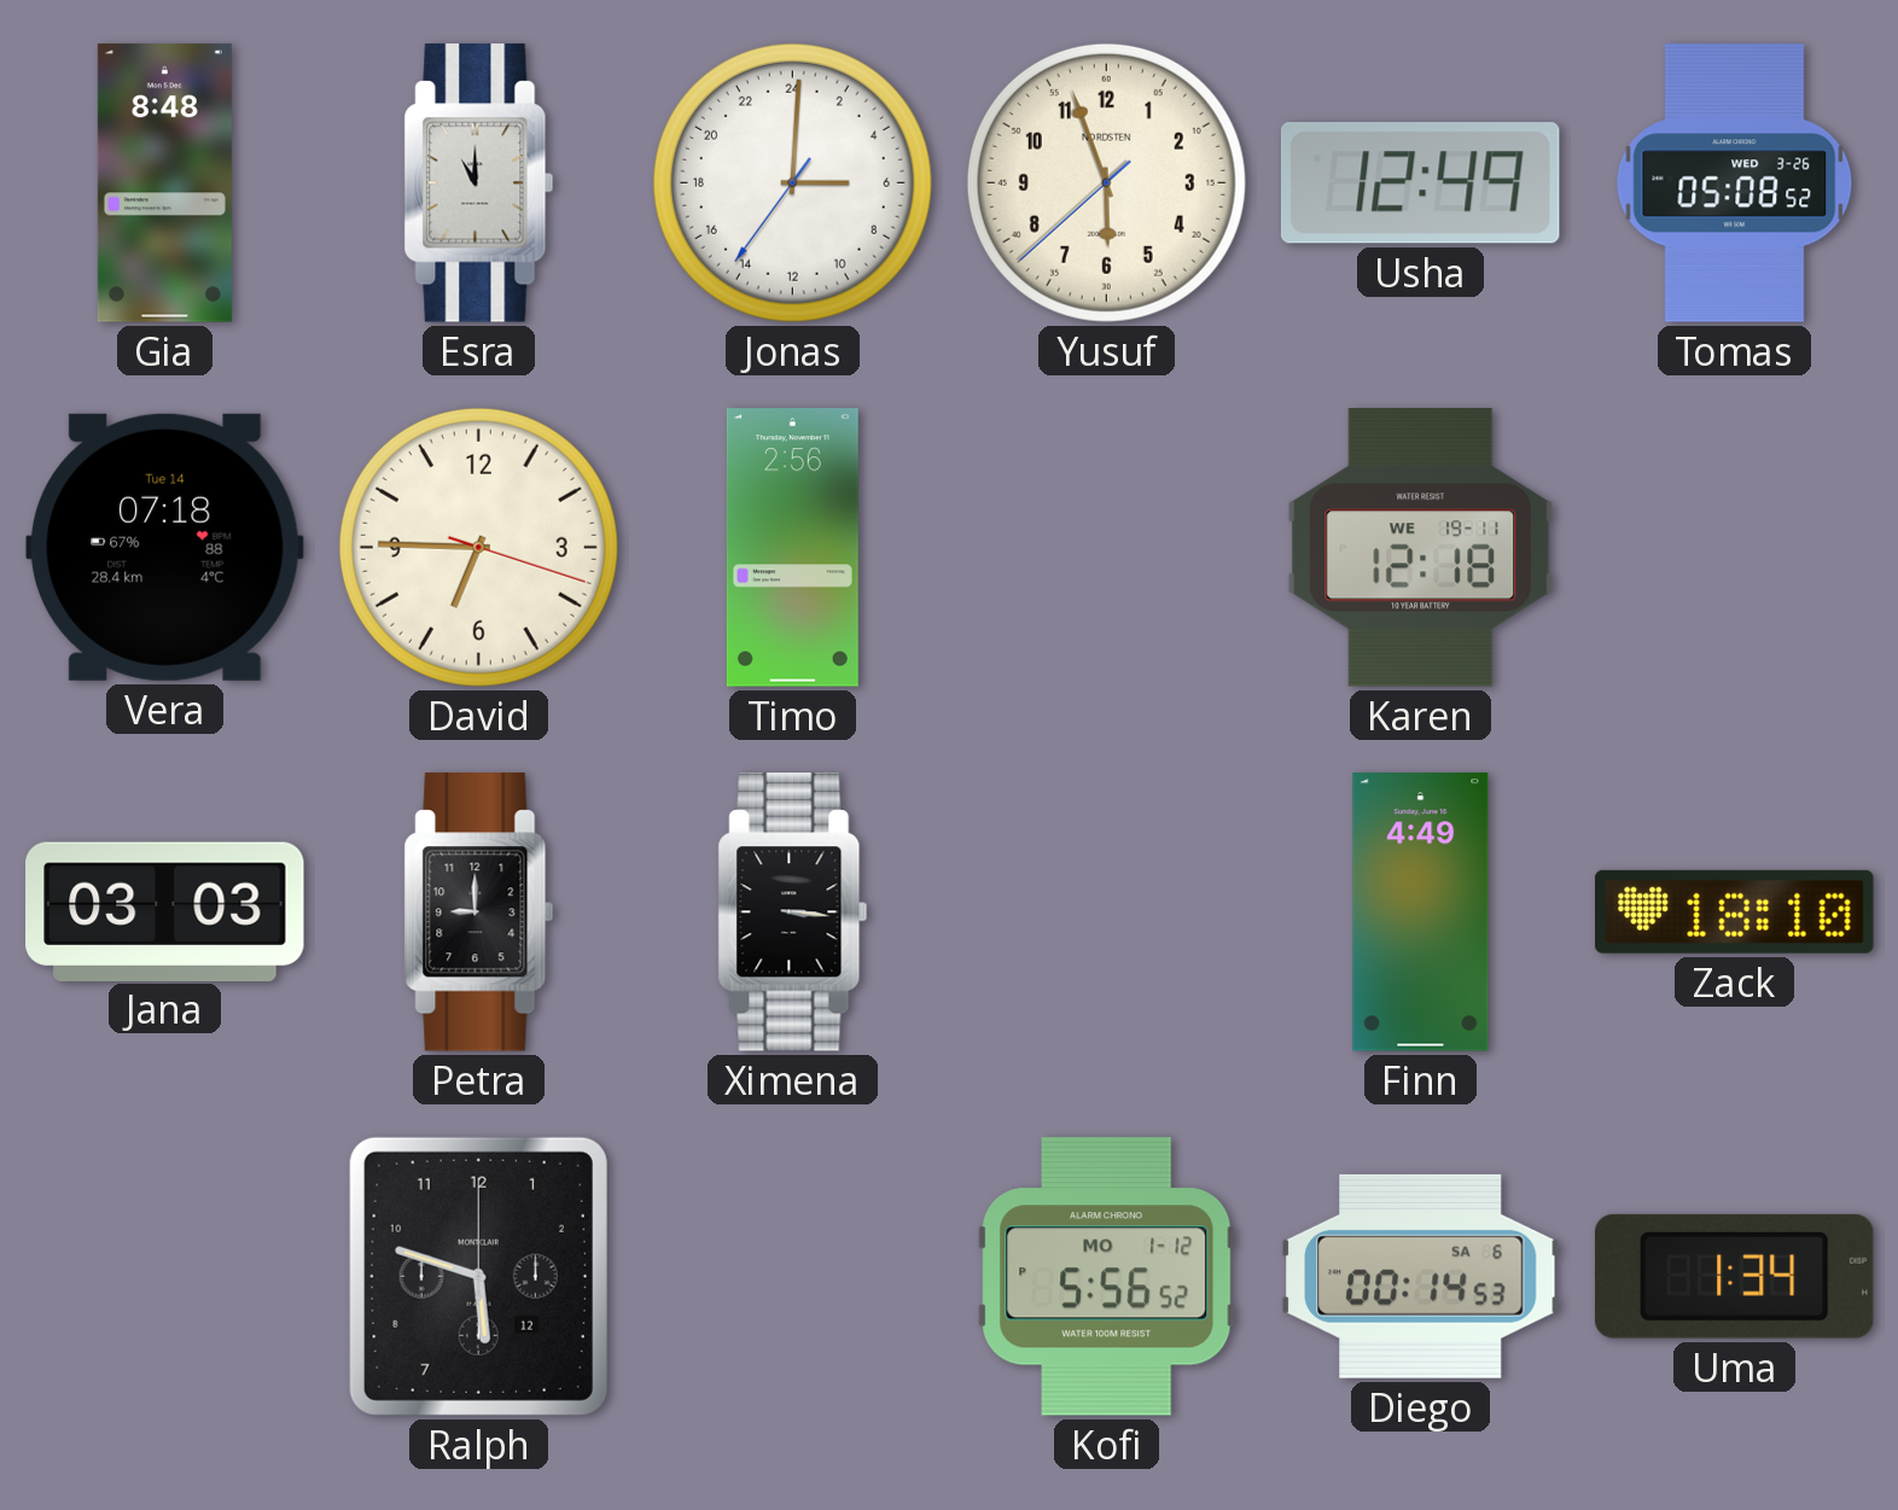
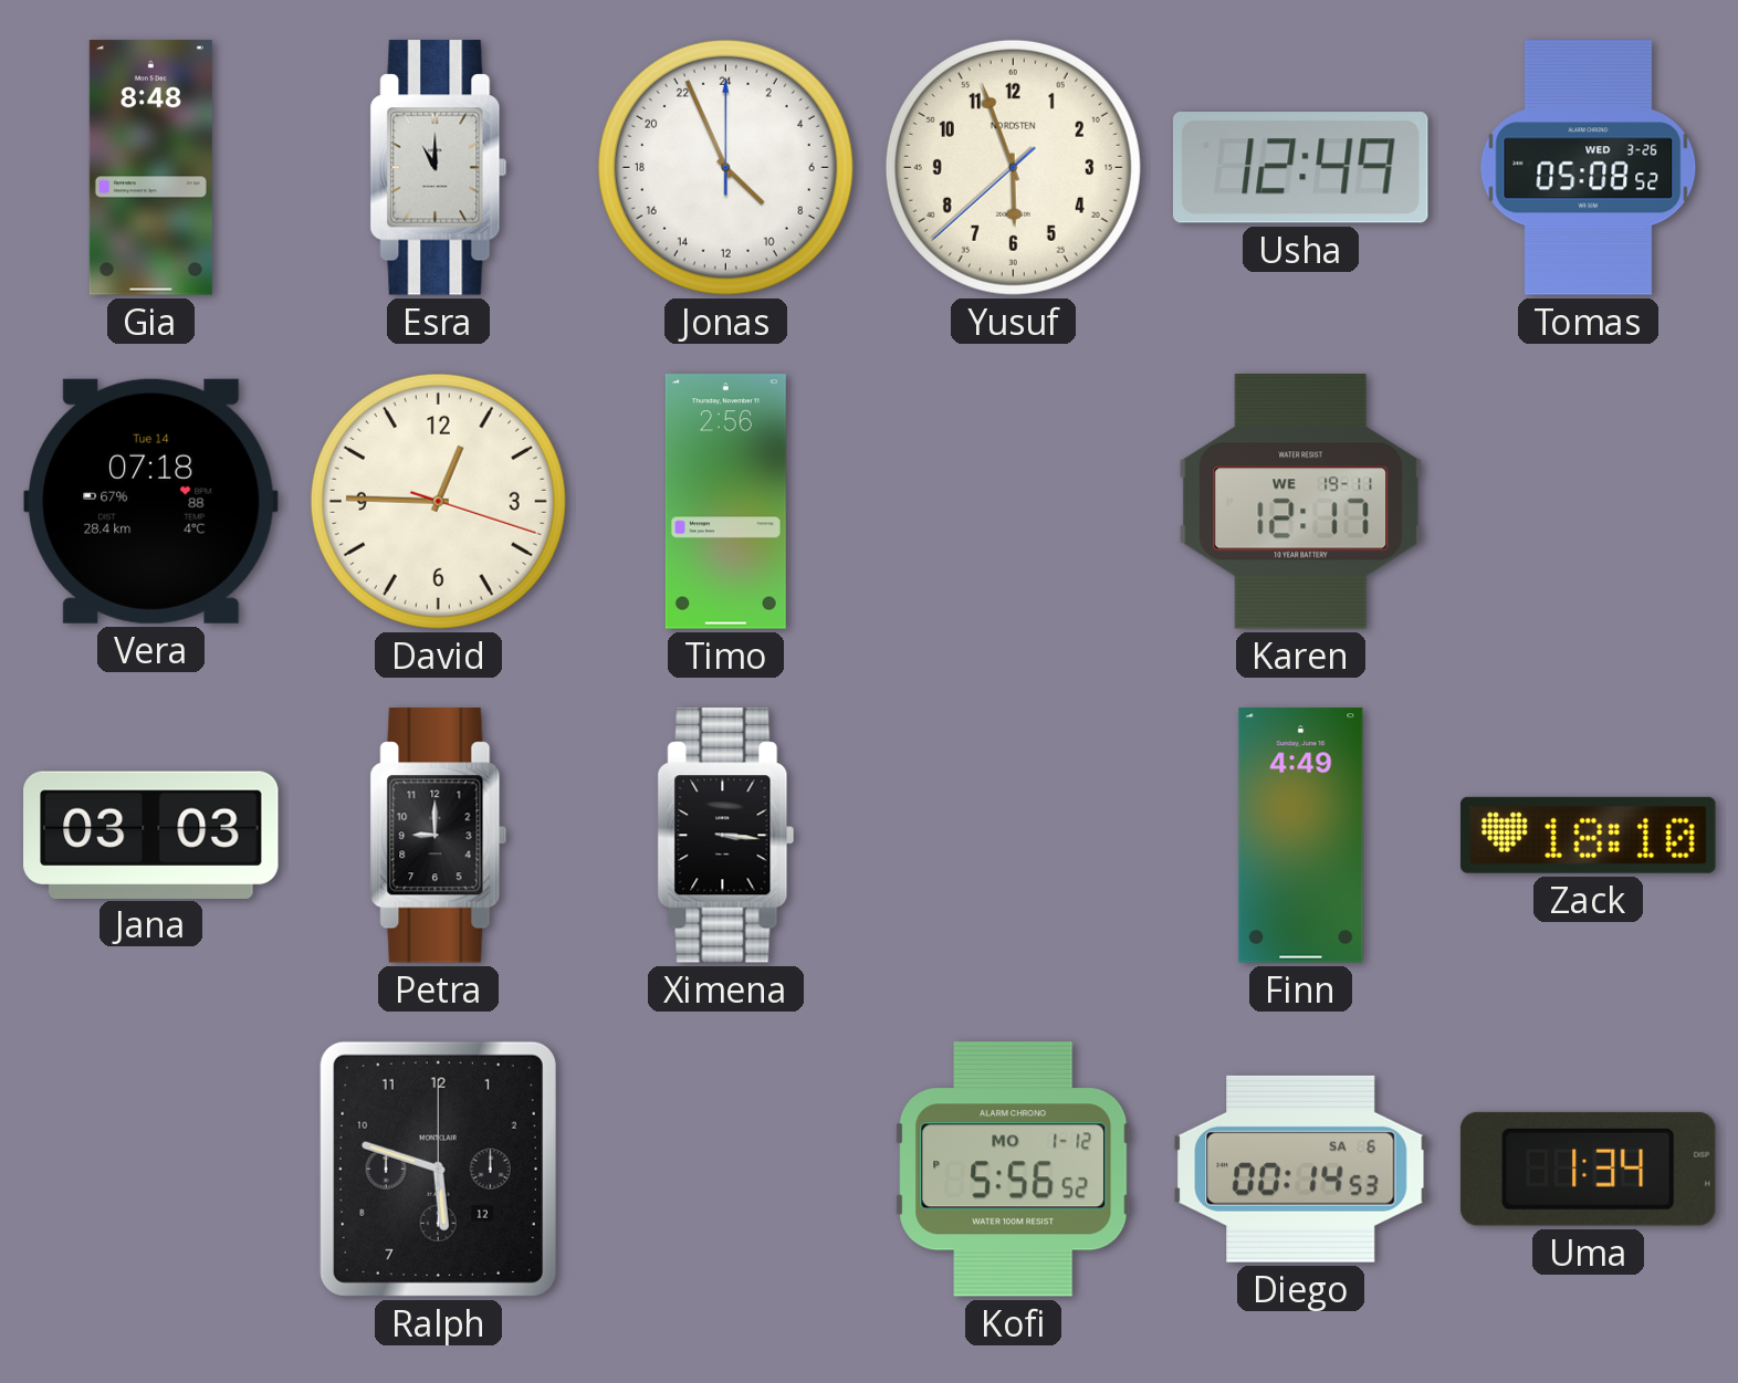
Jonas: 6:00 -> 8:56 (725, 167)
David: 6:45 -> 12:45 (438, 501)
Karen: 12:18 -> 12:17 (1301, 502)
